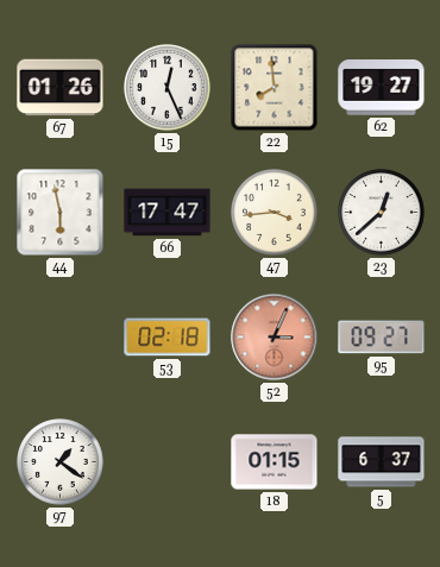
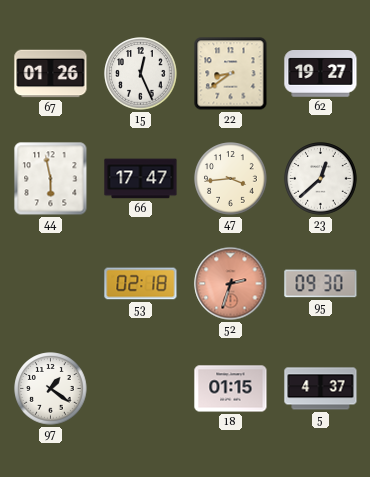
22: 7:59 -> 8:39 (231, 74)
52: 3:04 -> 2:33 (231, 284)
95: 09:27 -> 09:30 (321, 284)
5: 6:37 -> 4:37 (321, 389)
